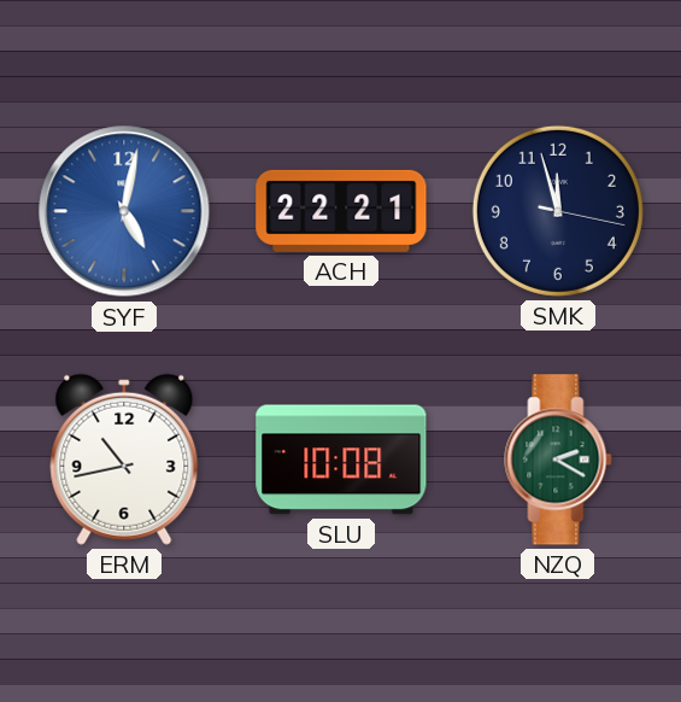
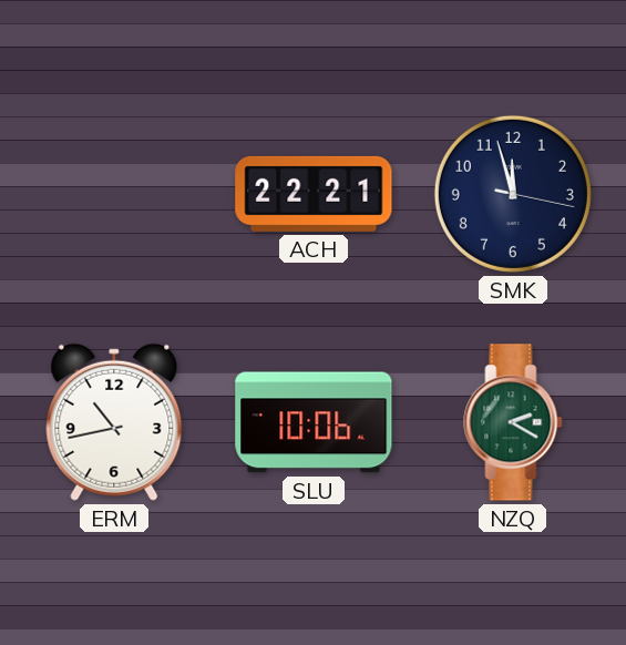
SYF: 5:02 -> none (124, 211)
SLU: 10:08 -> 10:06 (314, 422)
